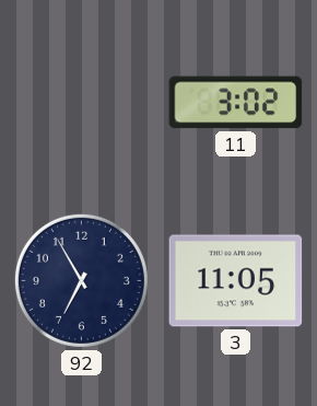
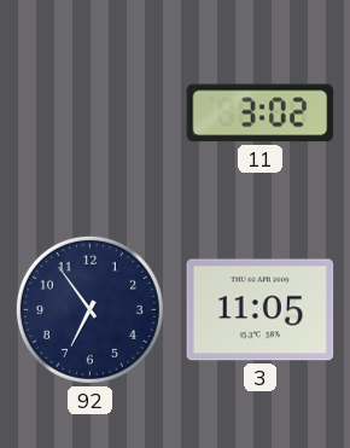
92: 6:55 -> 6:54 (89, 309)
